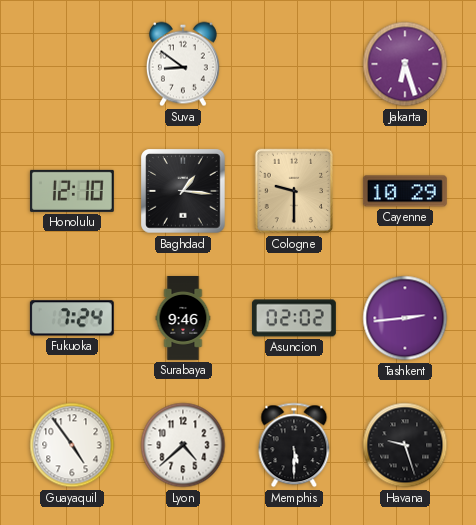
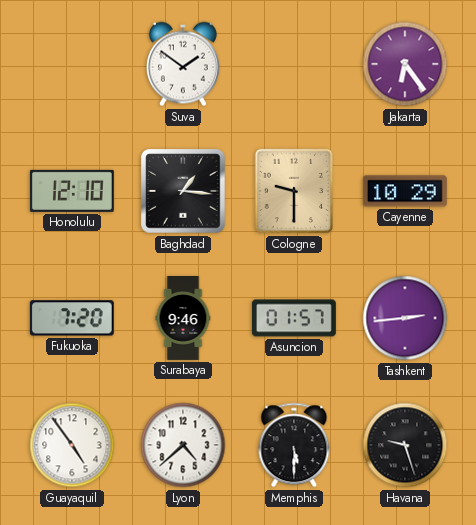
Suva: 8:51 -> 1:51 (183, 64)
Jakarta: 6:27 -> 6:24 (405, 64)
Fukuoka: 7:24 -> 7:20 (72, 318)
Asuncion: 02:02 -> 01:57 (294, 318)
